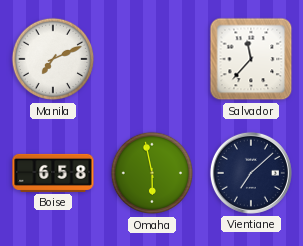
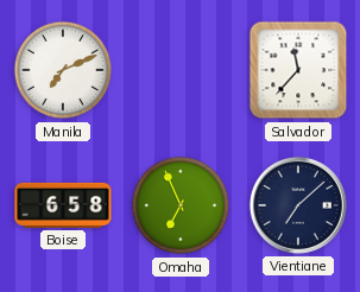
Omaha: 5:58 -> 6:56 (181, 205)
